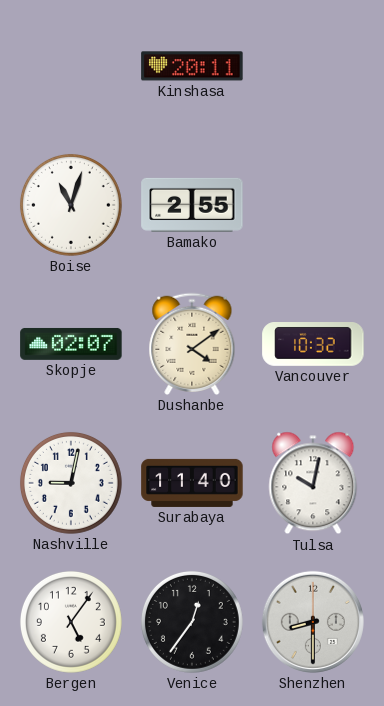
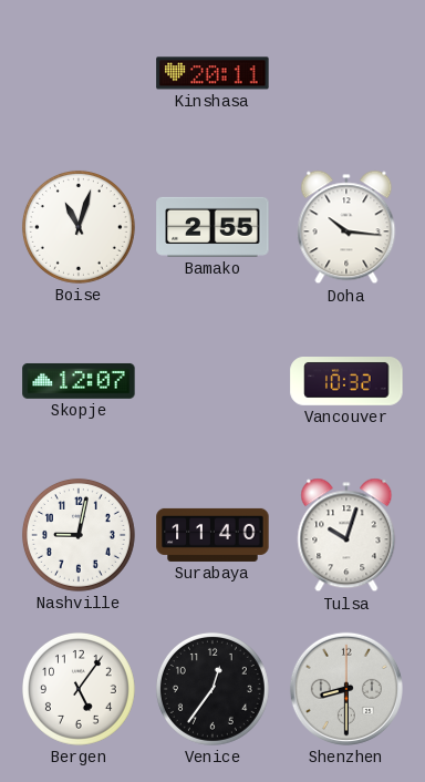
Doha: none -> 10:16 (346, 227)
Skopje: 02:07 -> 12:07 (79, 381)
Dushanbe: 4:09 -> none (192, 344)
Tulsa: 10:02 -> 10:03 (346, 535)
